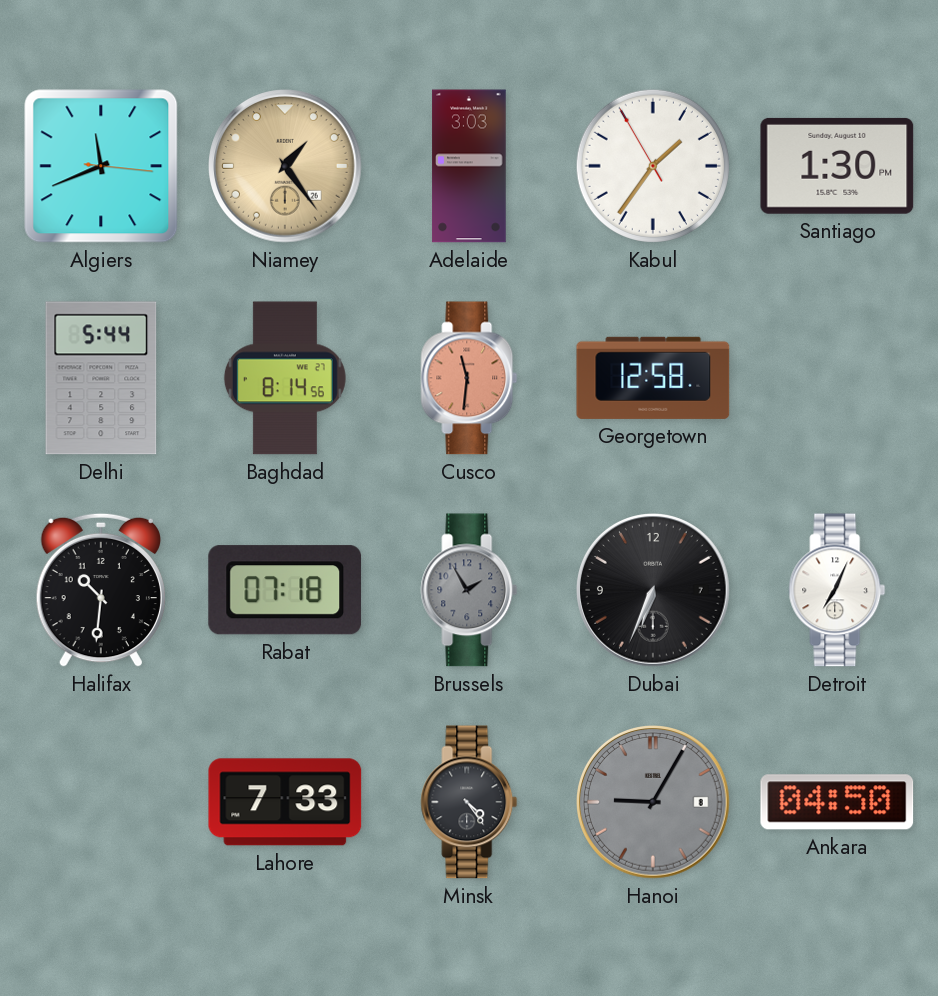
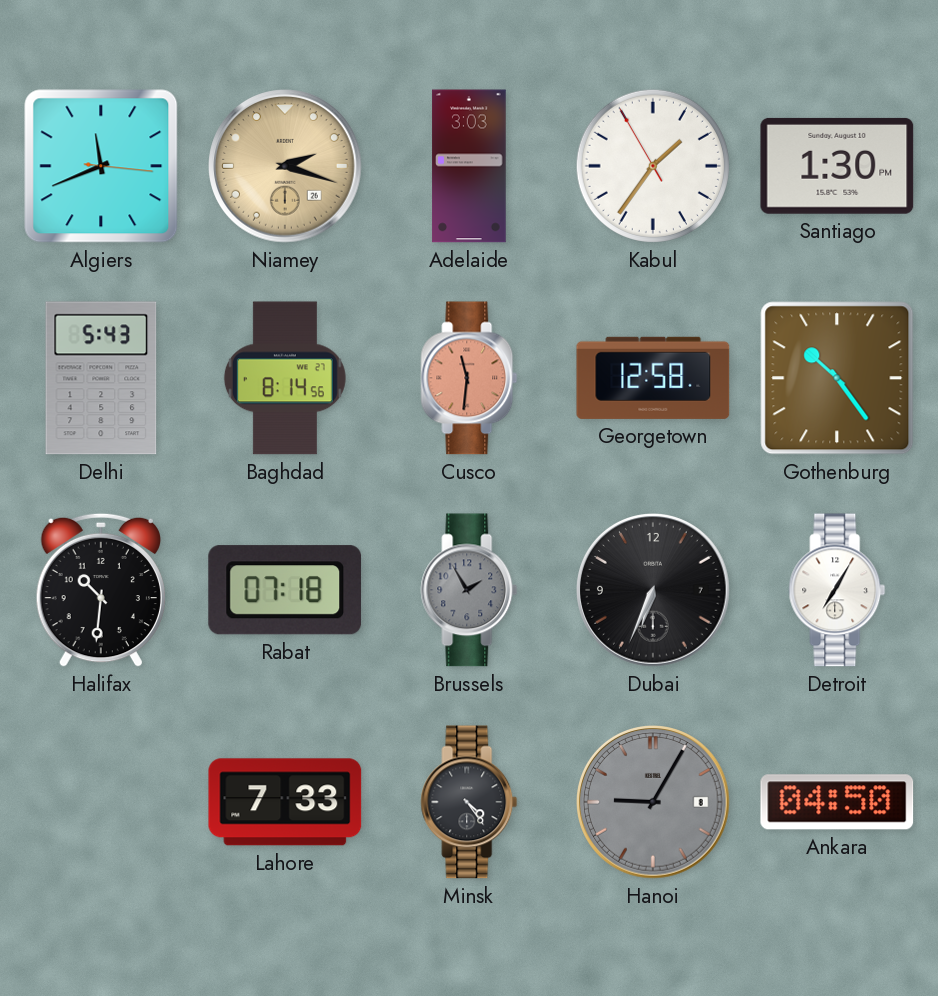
Niamey: 1:24 -> 2:18 (286, 167)
Delhi: 5:44 -> 5:43 (101, 378)
Gothenburg: none -> 10:24 (837, 378)
Detroit: 7:04 -> 7:05 (837, 590)
